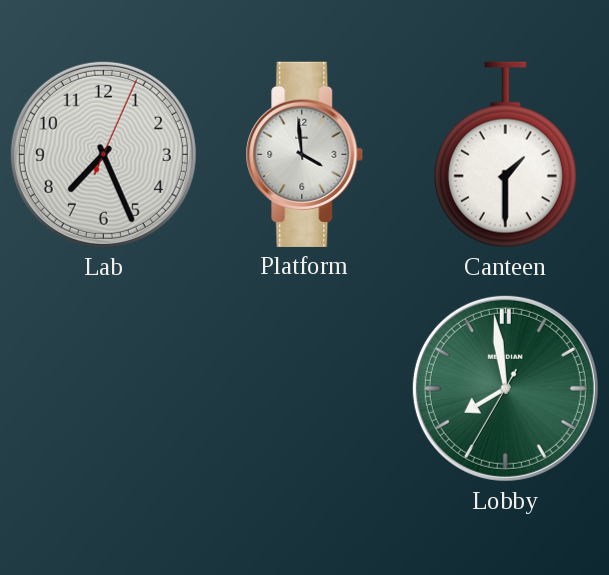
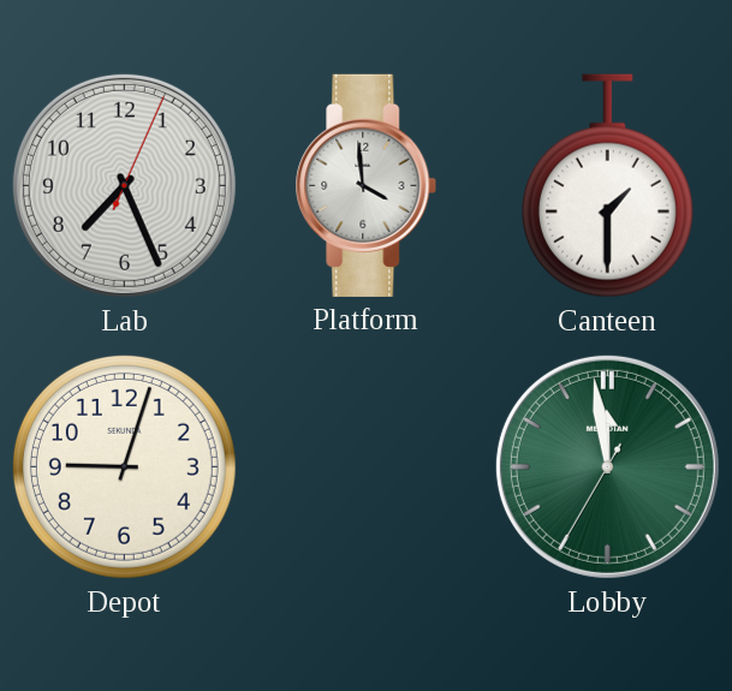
Depot: none -> 9:03 (124, 466)
Lobby: 7:58 -> 11:58 (607, 466)
